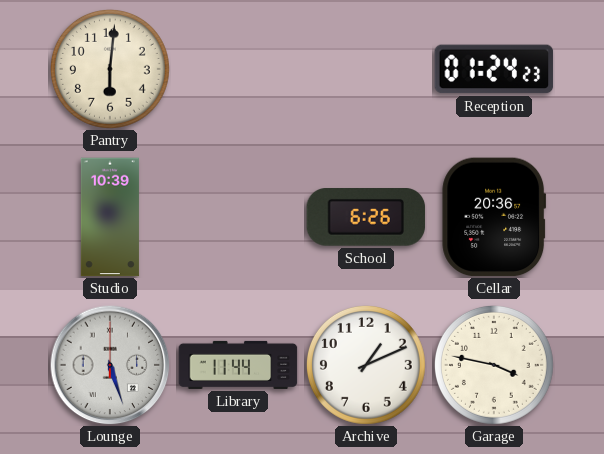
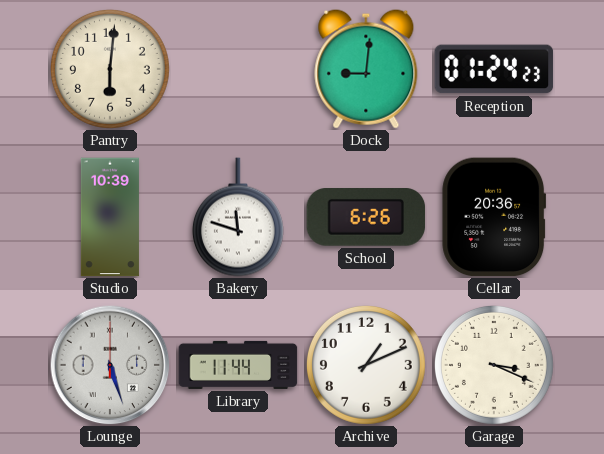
Dock: none -> 9:01 (366, 69)
Bakery: none -> 11:48 (238, 217)
Garage: 3:47 -> 3:19 (494, 365)
